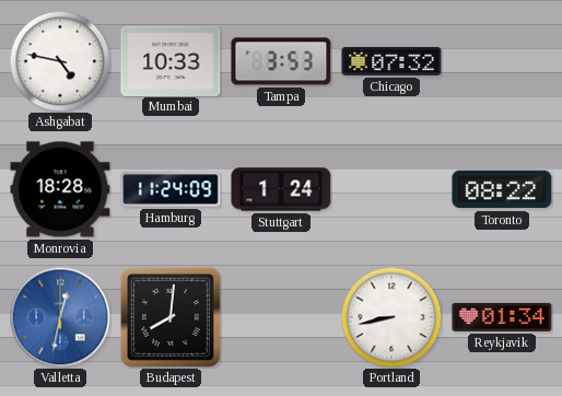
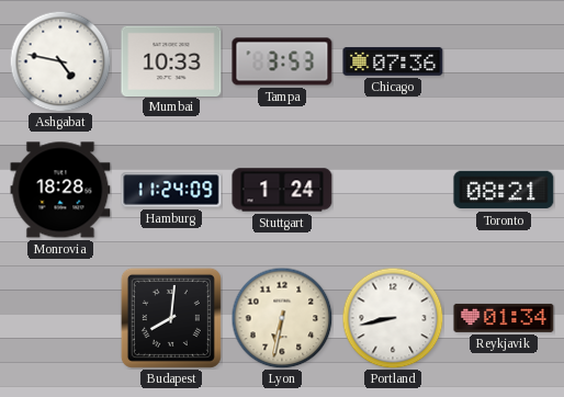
Chicago: 07:32 -> 07:36 (393, 61)
Toronto: 08:22 -> 08:21 (504, 190)
Valletta: 12:32 -> none (60, 317)
Lyon: none -> 6:32 (282, 318)
